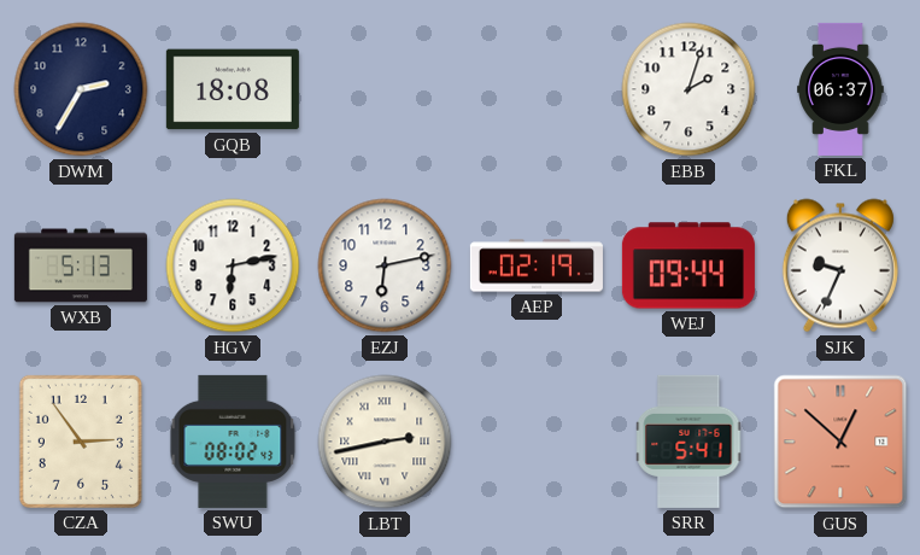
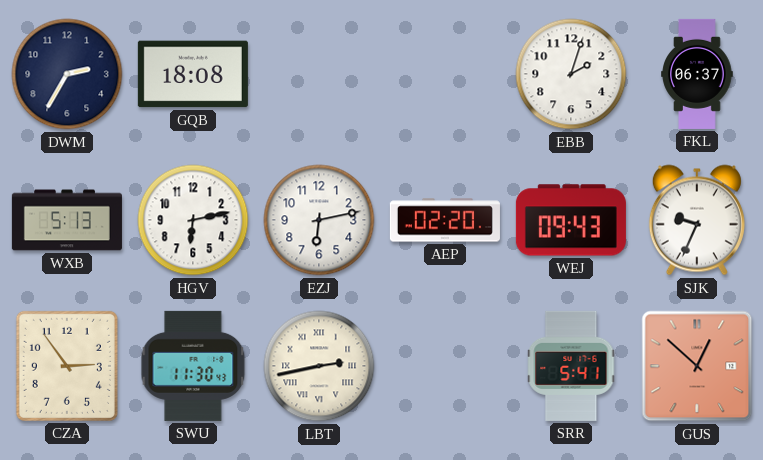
AEP: 02:19 -> 02:20 (445, 220)
WEJ: 09:44 -> 09:43 (571, 220)
SWU: 08:02 -> 11:30 (193, 366)
